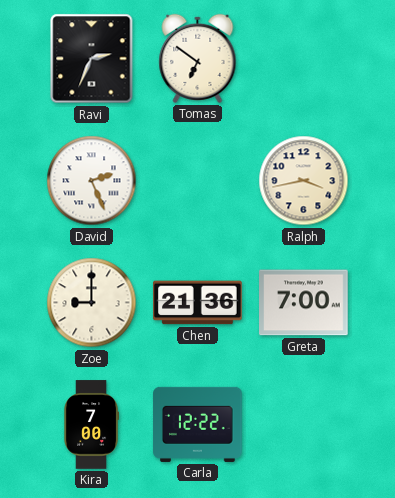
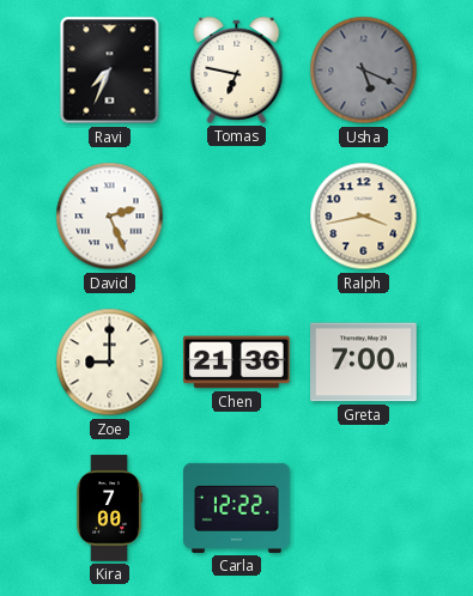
Ravi: 2:34 -> 7:34 (110, 71)
Tomas: 6:51 -> 6:47 (237, 69)
Usha: none -> 5:19 (364, 71)
